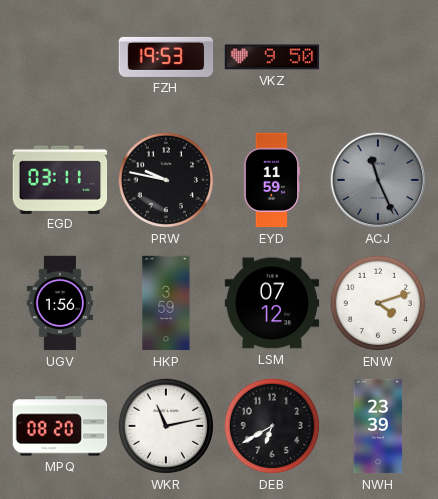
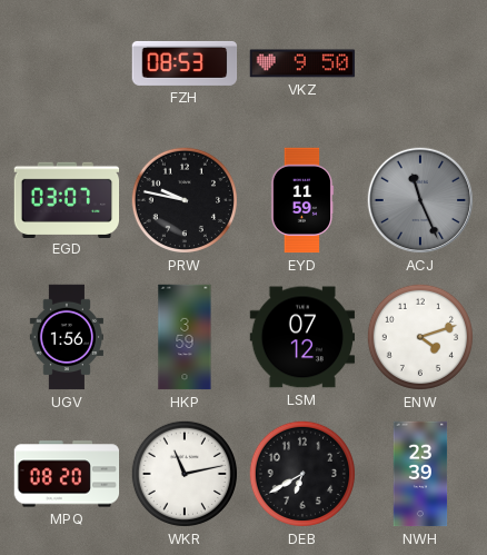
FZH: 19:53 -> 08:53 (185, 63)
EGD: 03:11 -> 03:07 (67, 199)
